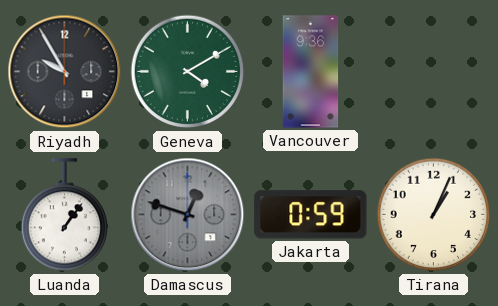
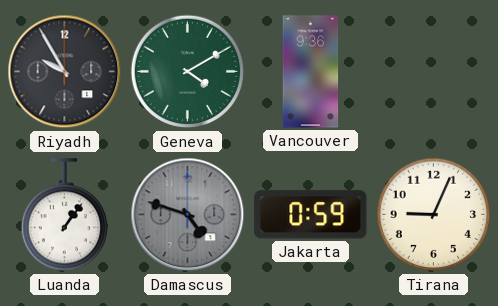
Damascus: 12:48 -> 4:48 (188, 215)
Tirana: 1:04 -> 9:04 (434, 215)
